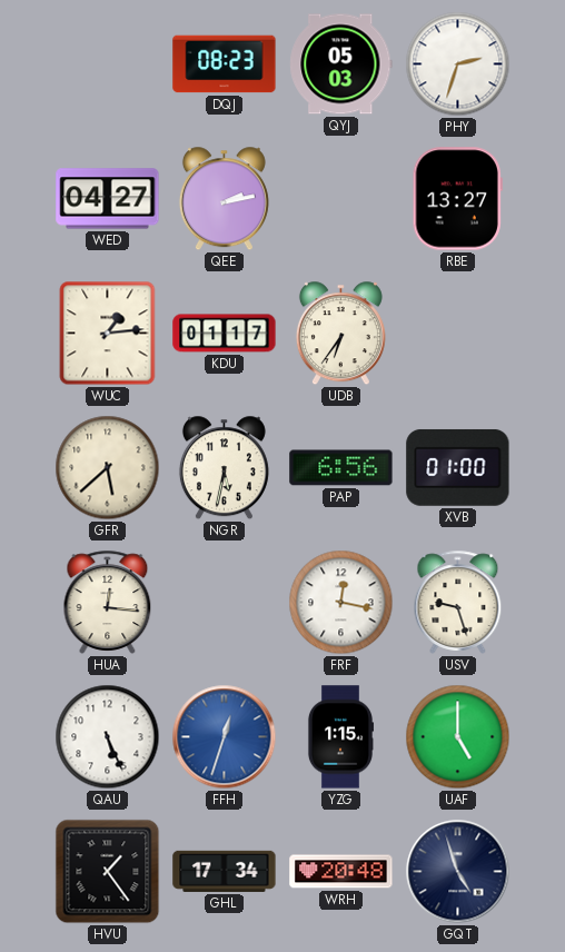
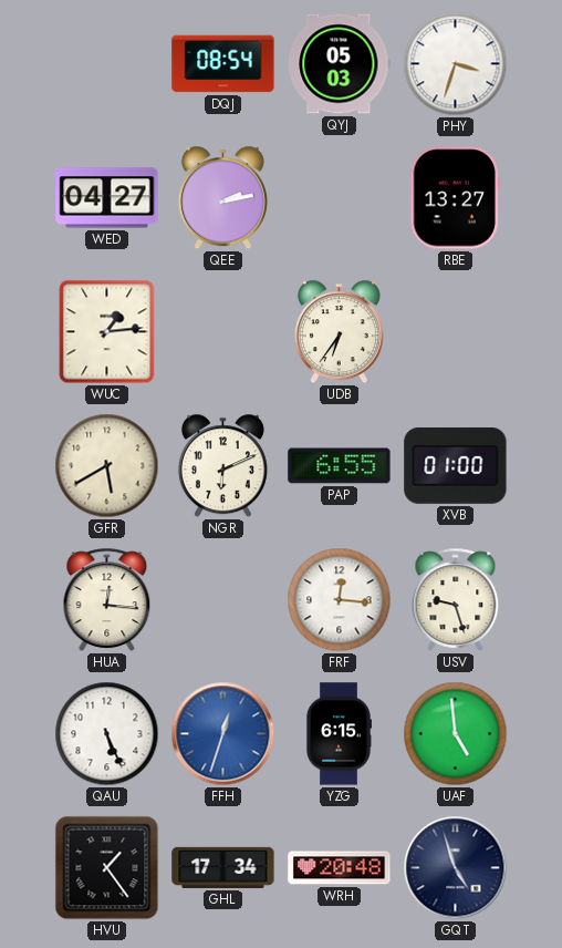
DQJ: 08:23 -> 08:54 (223, 64)
PHY: 2:33 -> 3:33 (456, 64)
KDU: 01:17 -> none (225, 334)
GFR: 5:38 -> 5:40 (107, 466)
NGR: 5:32 -> 6:11 (222, 466)
PAP: 6:56 -> 6:55 (340, 466)
FRF: 12:17 -> 12:16 (340, 600)
YZG: 1:15 -> 6:15 (337, 734)
UAF: 5:00 -> 4:59 (456, 734)
